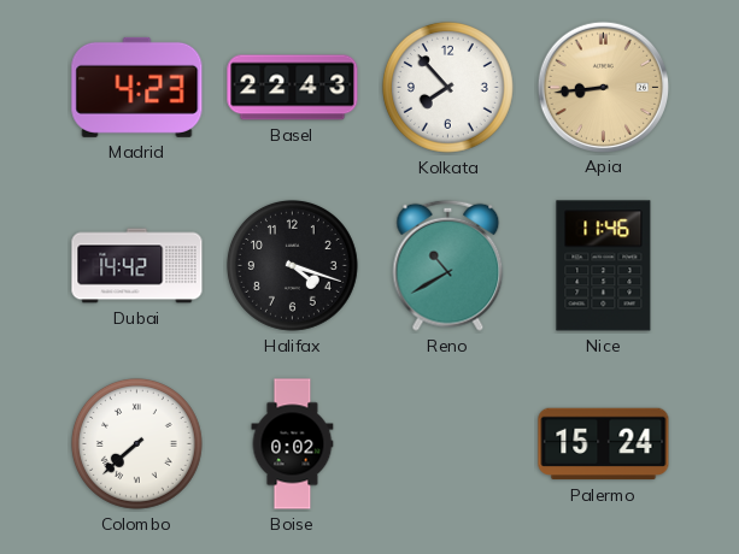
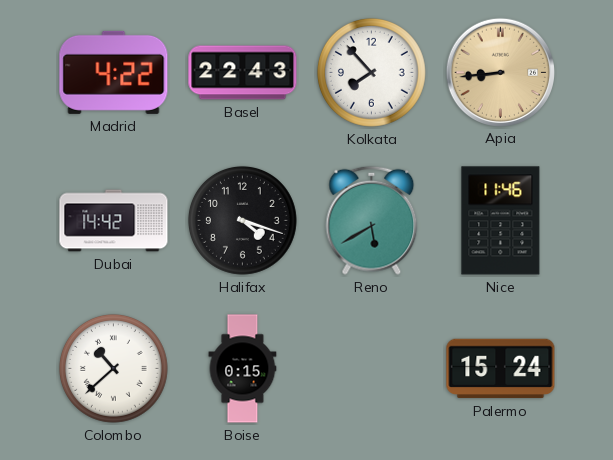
Madrid: 4:23 -> 4:22 (114, 72)
Reno: 10:40 -> 5:40 (372, 220)
Colombo: 7:38 -> 10:38 (113, 368)
Boise: 0:02 -> 0:15 (243, 369)
